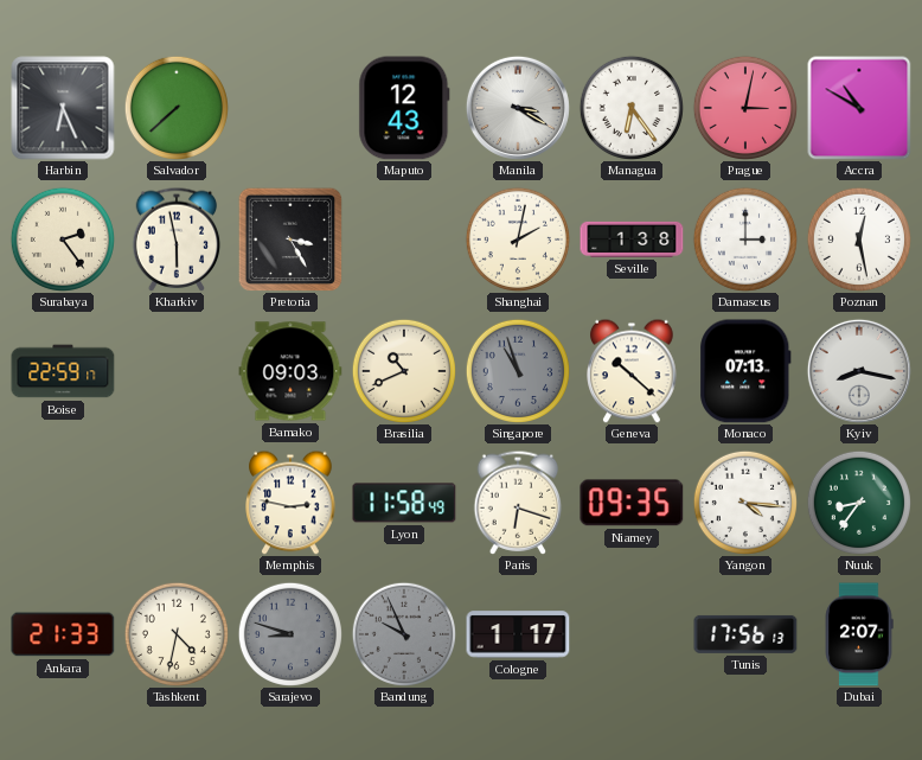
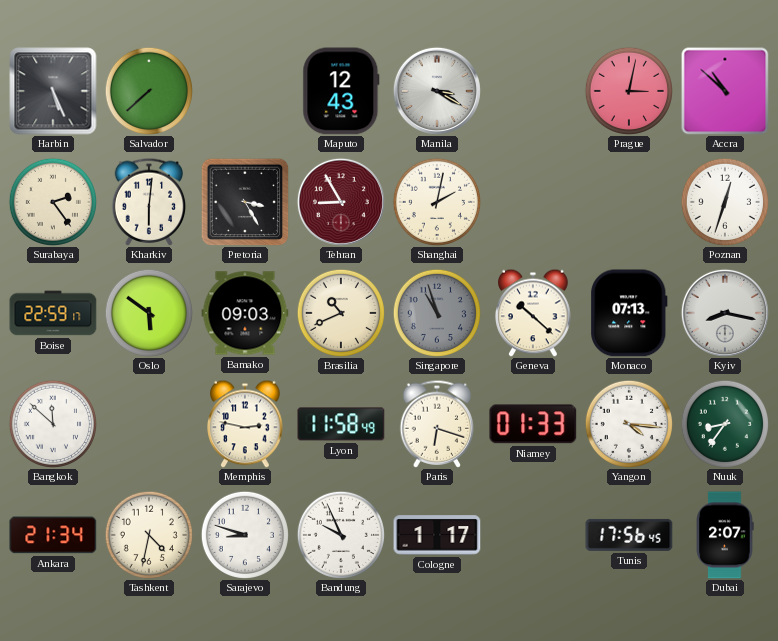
Harbin: 6:26 -> 5:26 (53, 91)
Managua: 6:24 -> none (632, 108)
Accra: 10:50 -> 10:52 (725, 91)
Kharkiv: 5:58 -> 6:01 (149, 202)
Tehran: none -> 8:55 (341, 202)
Seville: 1:38 -> none (632, 240)
Damascus: 3:00 -> none (745, 240)
Poznan: 12:28 -> 12:33 (725, 202)
Oslo: none -> 5:51 (149, 313)
Bangkok: none -> 11:52 (53, 424)
Niamey: 09:35 -> 01:33 (533, 424)
Ankara: 21:33 -> 21:34 (53, 535)
Sarajevo dial: grey -> white (245, 535)
Bandung dial: grey -> white (341, 535)
Tunis: 17:56:13 -> 17:56:45 (629, 535)
